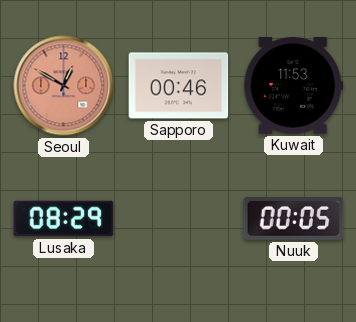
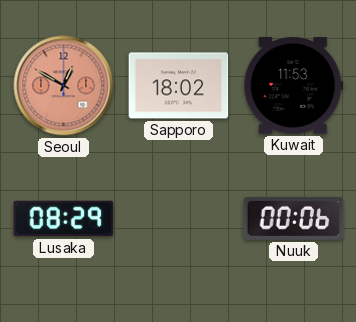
Sapporo: 00:46 -> 18:02 (179, 86)
Nuuk: 00:05 -> 00:06 (294, 218)
